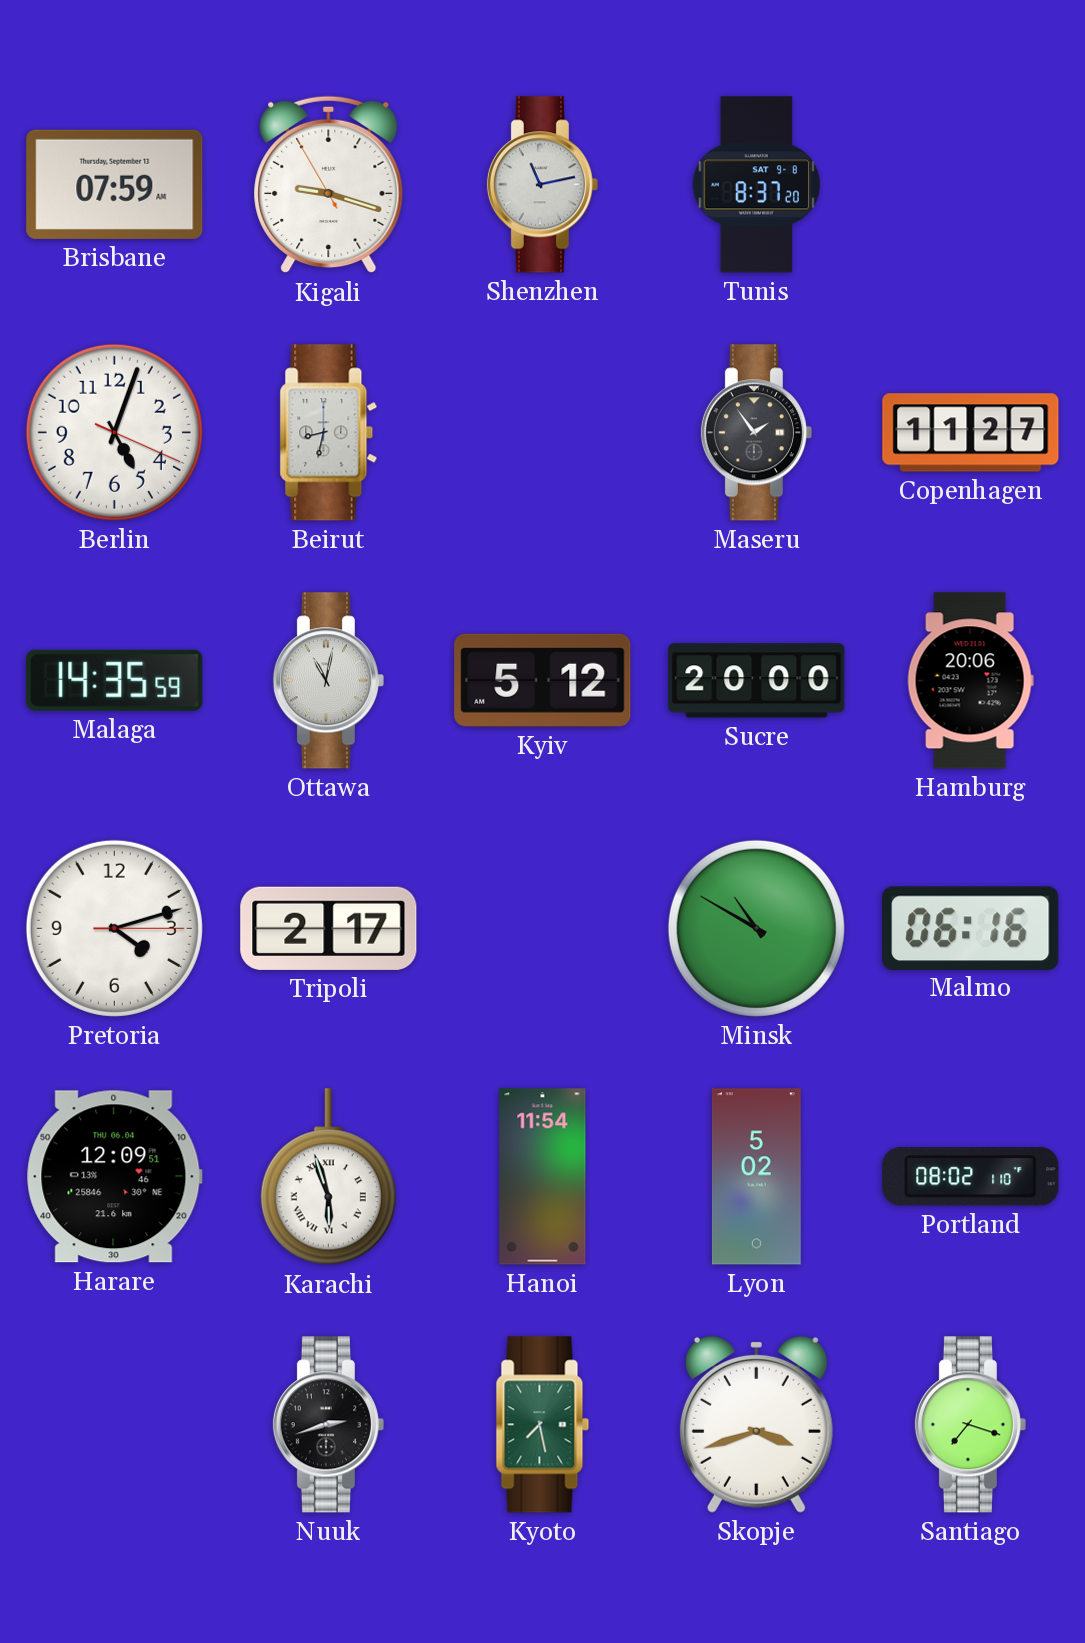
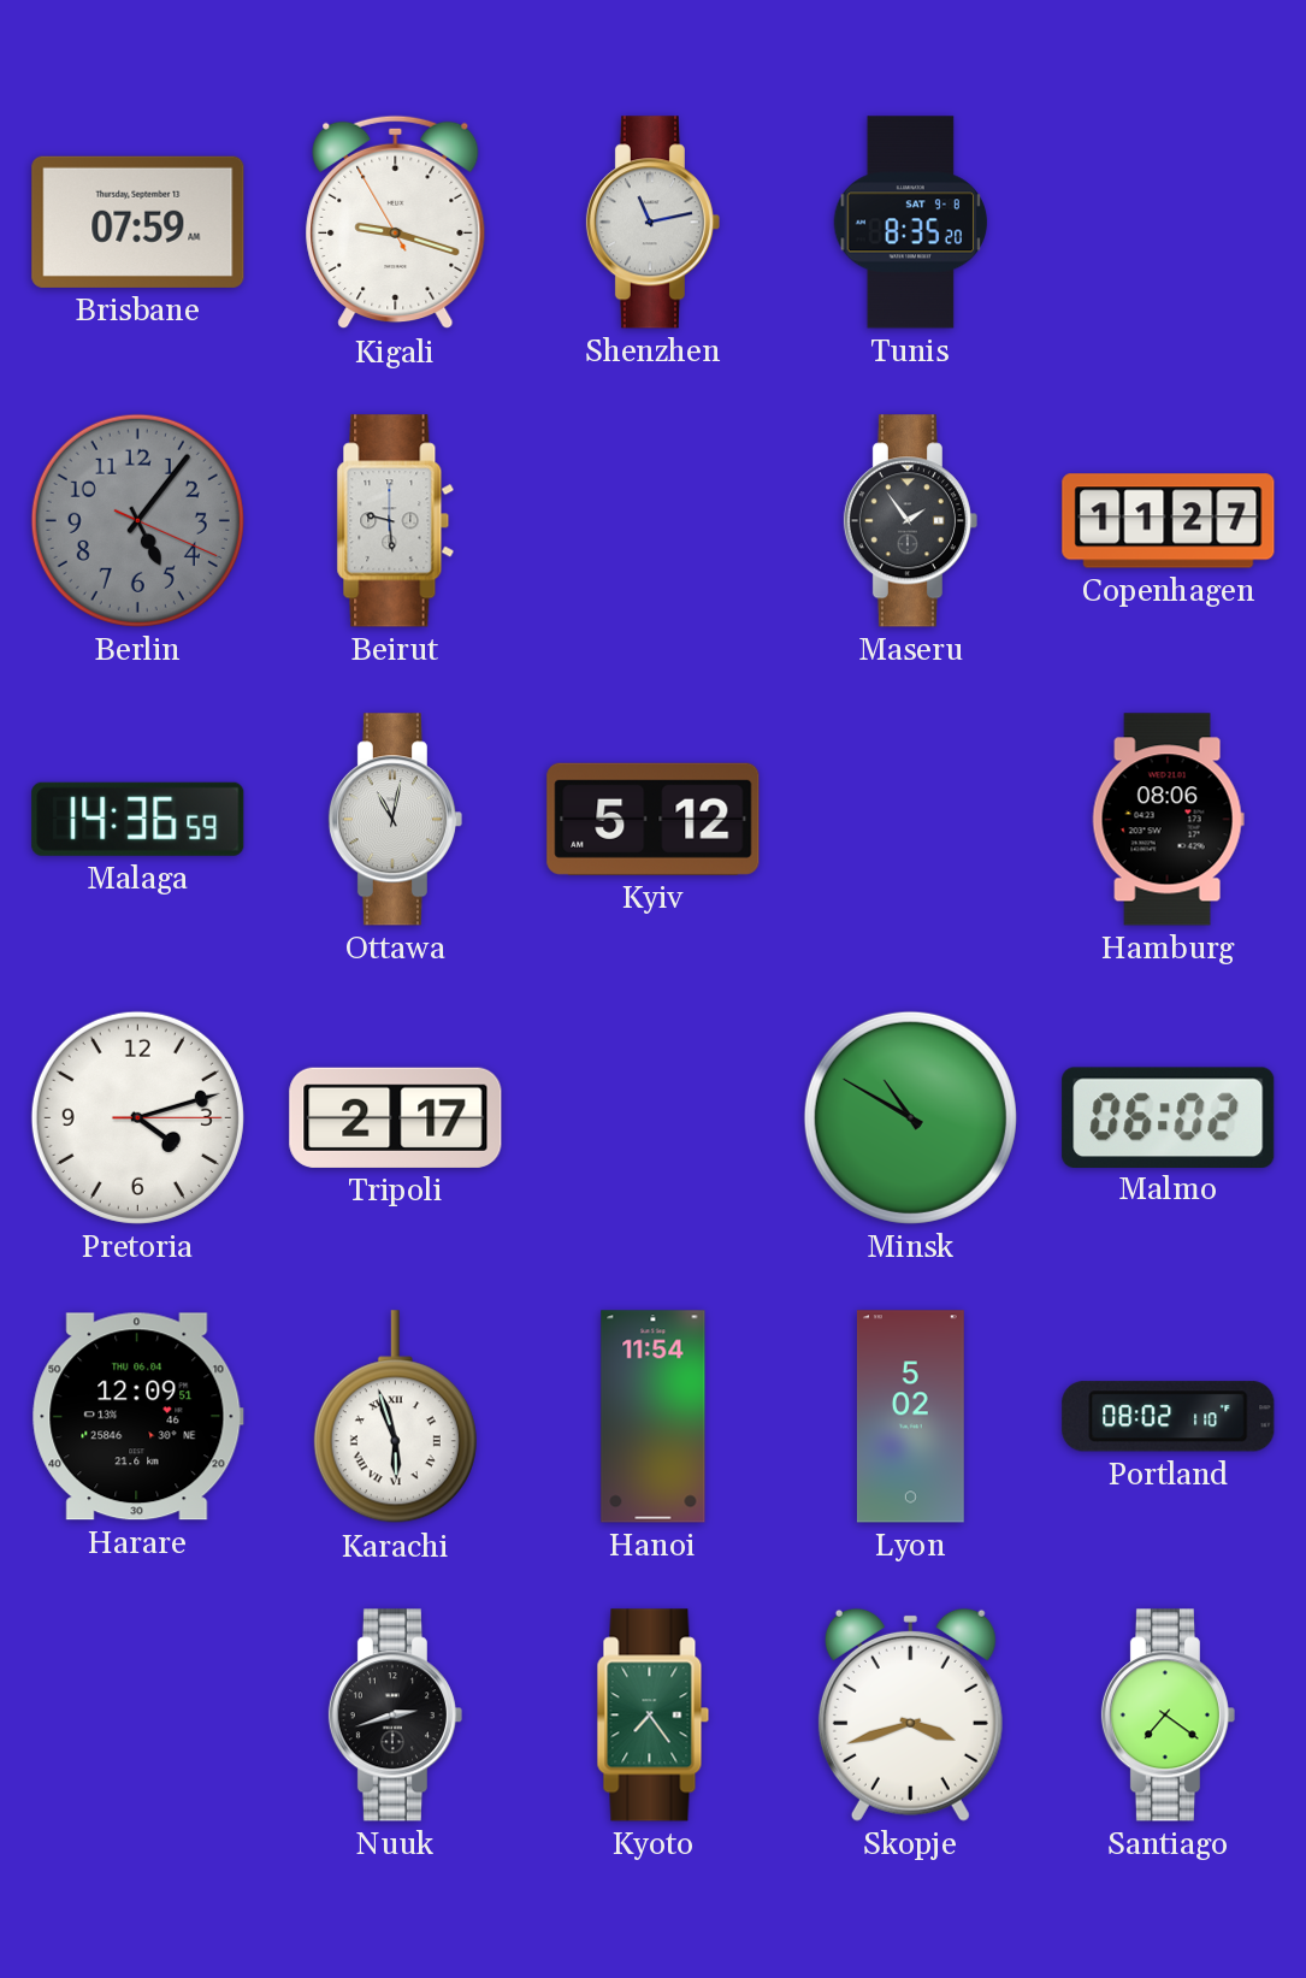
Tunis: 8:37 -> 8:35 (911, 223)
Berlin: 5:03 -> 5:06 (137, 520)
Berlin dial: white -> grey (137, 520)
Beirut: 8:32 -> 9:29 (396, 521)
Malaga: 14:35 -> 14:36 (138, 819)
Sucre: 20:00 -> none (757, 681)
Hamburg: 20:06 -> 08:06 (1168, 820)
Malmo: 06:16 -> 06:02 (1169, 1117)
Kyoto: 7:28 -> 7:24 (654, 1716)
Santiago: 7:18 -> 7:21 (1168, 1716)
